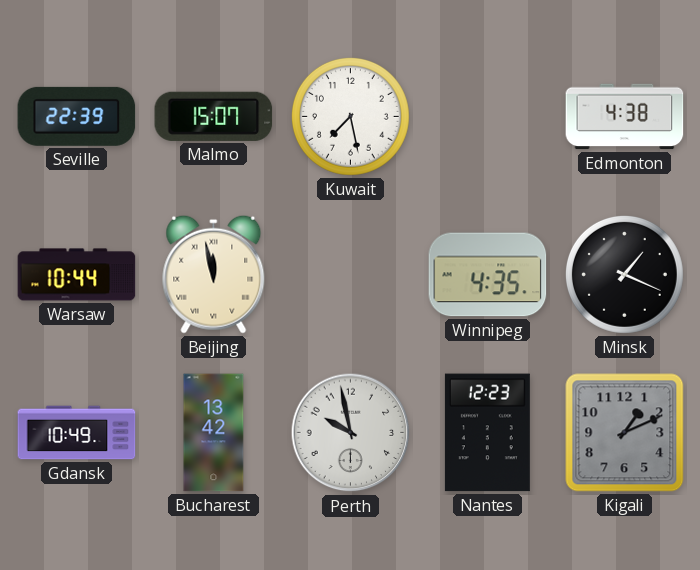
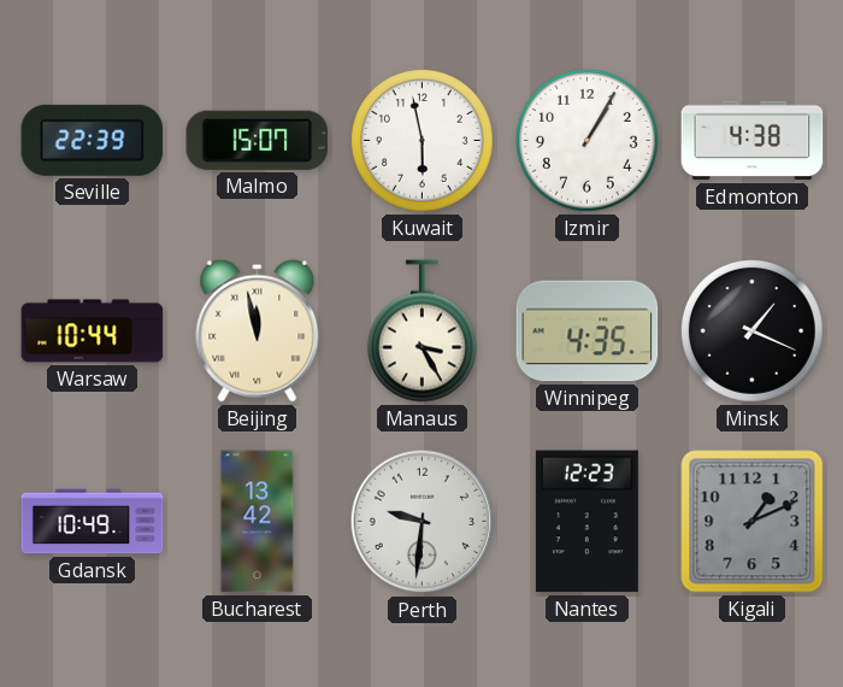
Kuwait: 7:28 -> 5:58 (421, 140)
Izmir: none -> 1:05 (586, 140)
Manaus: none -> 3:25 (421, 331)
Perth: 9:58 -> 9:31 (423, 522)
